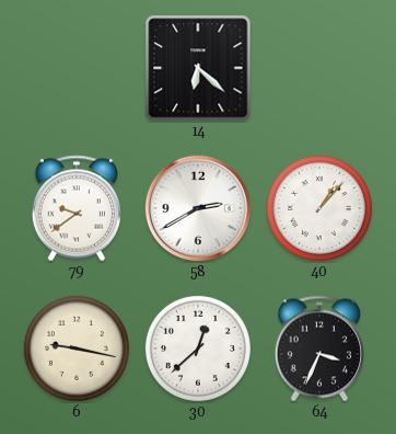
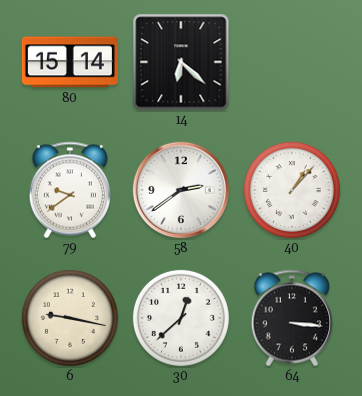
80: none -> 15:14 (70, 62)
58: 2:40 -> 2:39 (181, 190)
64: 3:34 -> 3:16 (291, 318)
